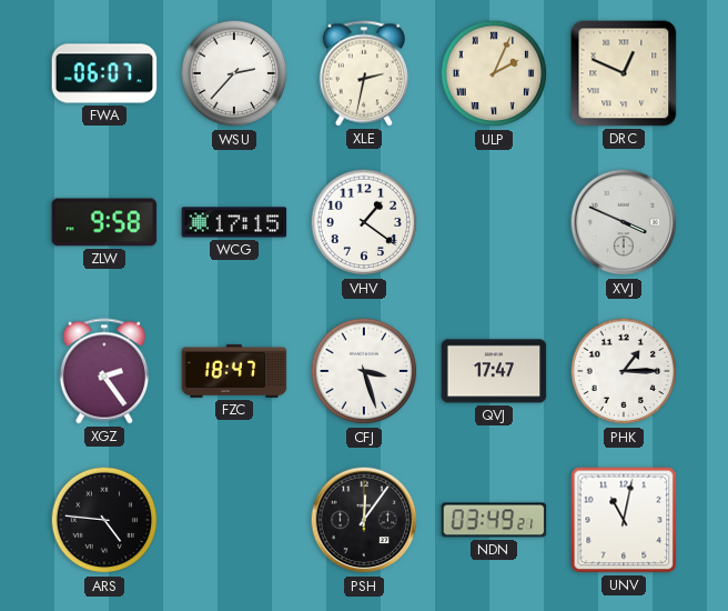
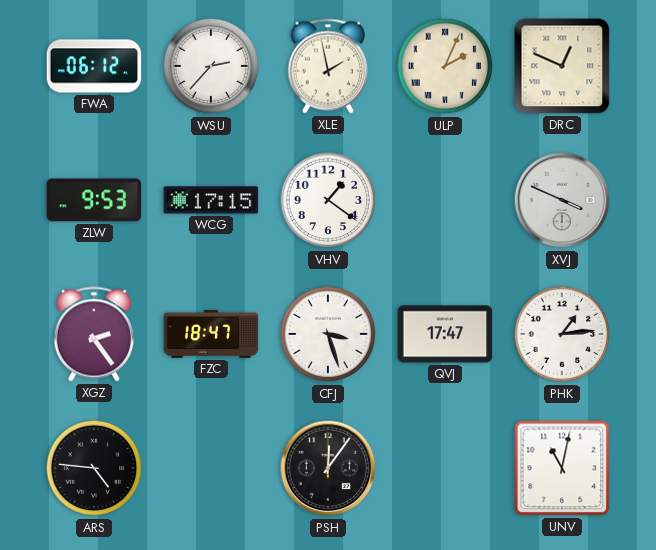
FWA: 06:07 -> 06:12 (94, 66)
XLE: 2:32 -> 1:58 (328, 66)
ZLW: 9:58 -> 9:53 (94, 200)
PHK: 1:15 -> 1:14 (562, 334)
NDN: 03:49 -> none (494, 520)
